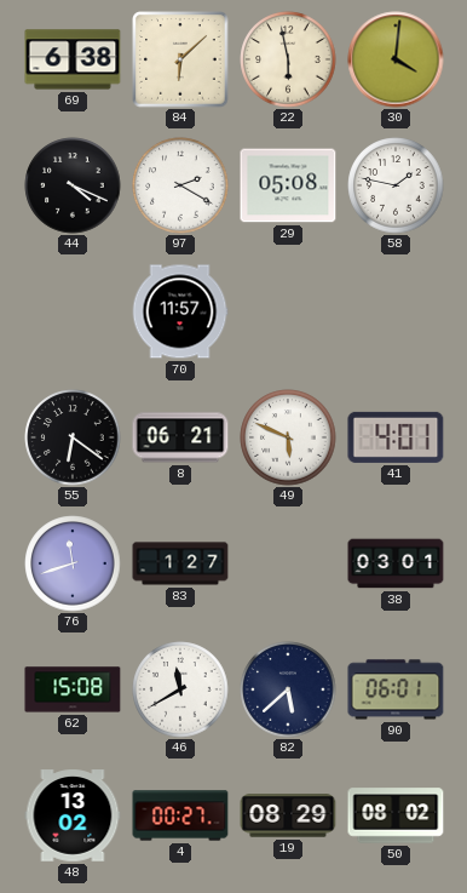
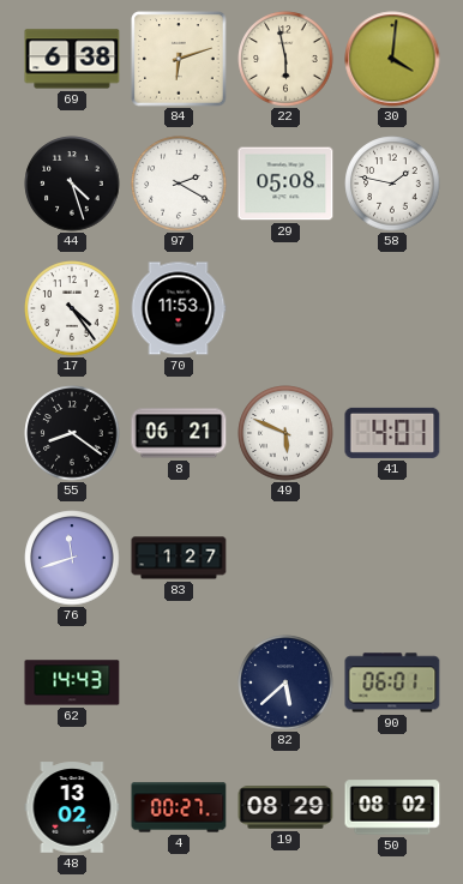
84: 6:08 -> 6:12 (179, 59)
44: 4:19 -> 4:27 (72, 184)
17: none -> 4:24 (72, 308)
70: 11:57 -> 11:53 (179, 308)
55: 6:21 -> 8:21 (72, 433)
38: 03:01 -> none (396, 563)
62: 15:08 -> 14:43 (72, 682)
46: 11:40 -> none (180, 689)
